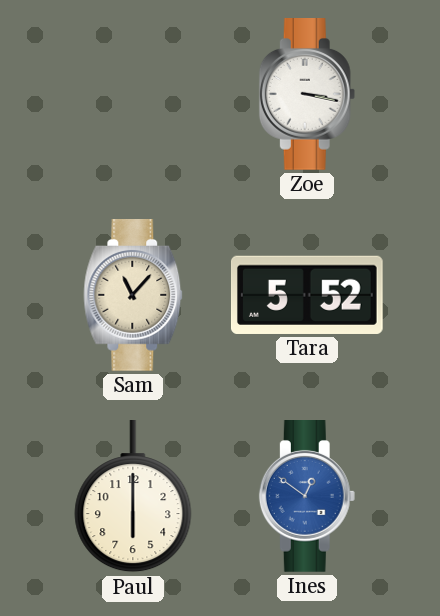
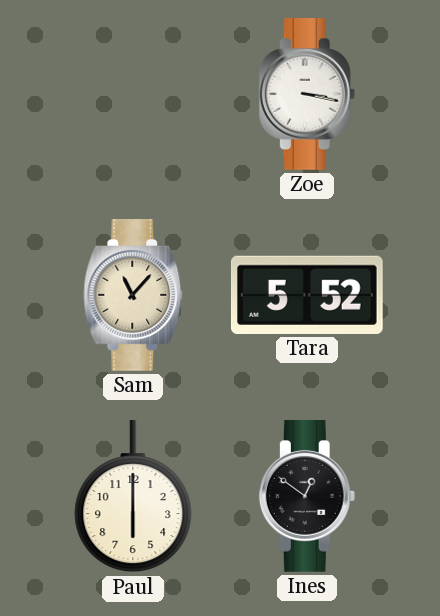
Ines dial: blue -> black (307, 497)
